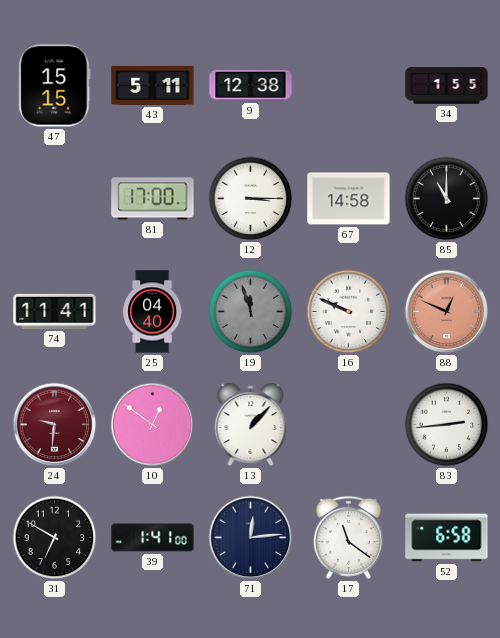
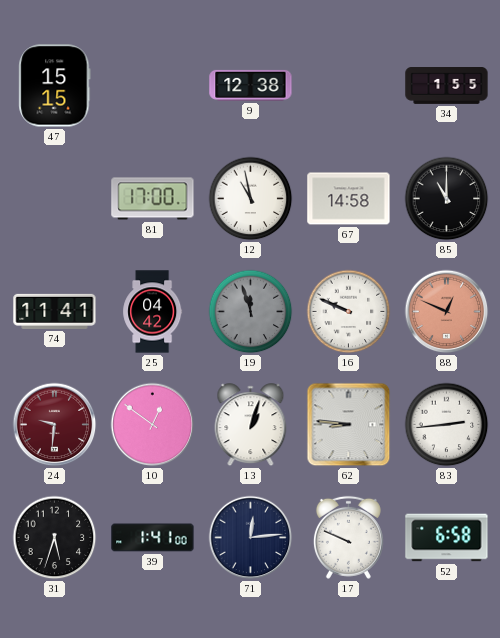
43: 5:11 -> none (153, 85)
12: 3:15 -> 10:58 (251, 199)
25: 04:40 -> 04:42 (153, 312)
13: 1:07 -> 1:03 (251, 425)
62: none -> 8:46 (349, 425)
31: 6:50 -> 5:33 (55, 538)
17: 11:21 -> 9:49 (348, 537)
